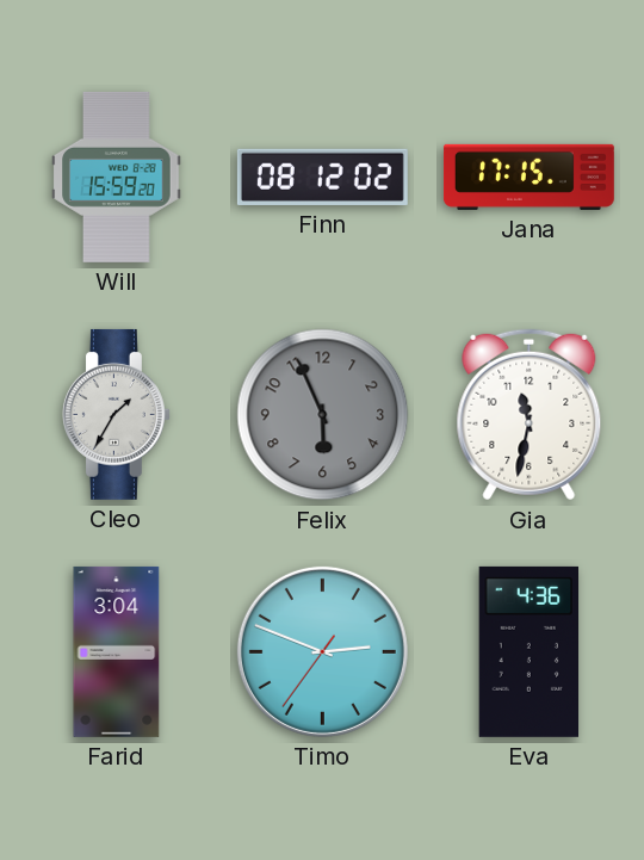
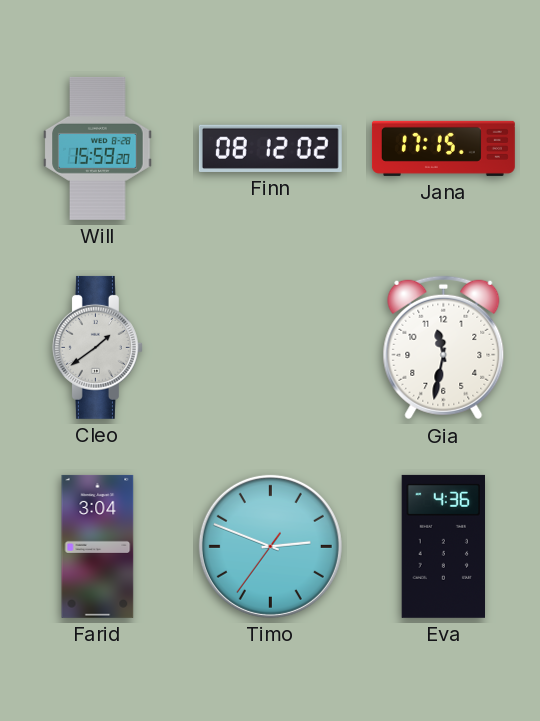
Cleo: 1:35 -> 1:39 (97, 347)
Felix: 5:56 -> none (323, 415)
